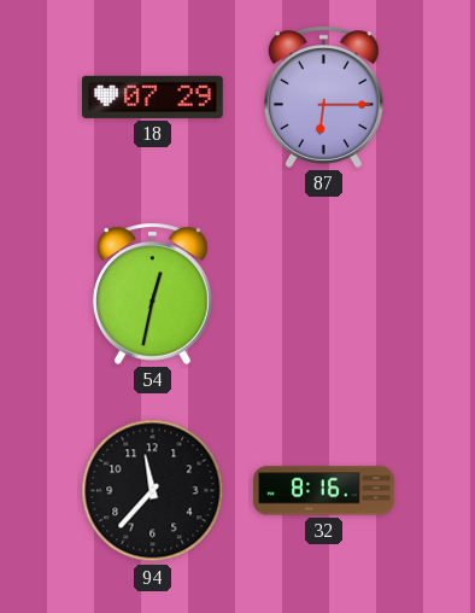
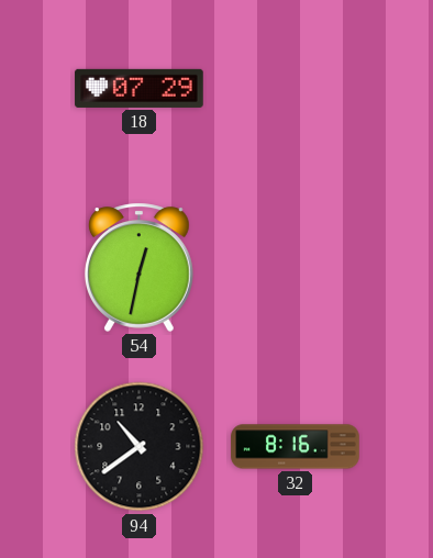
87: 6:15 -> none (323, 97)
94: 11:37 -> 10:39 (140, 447)
